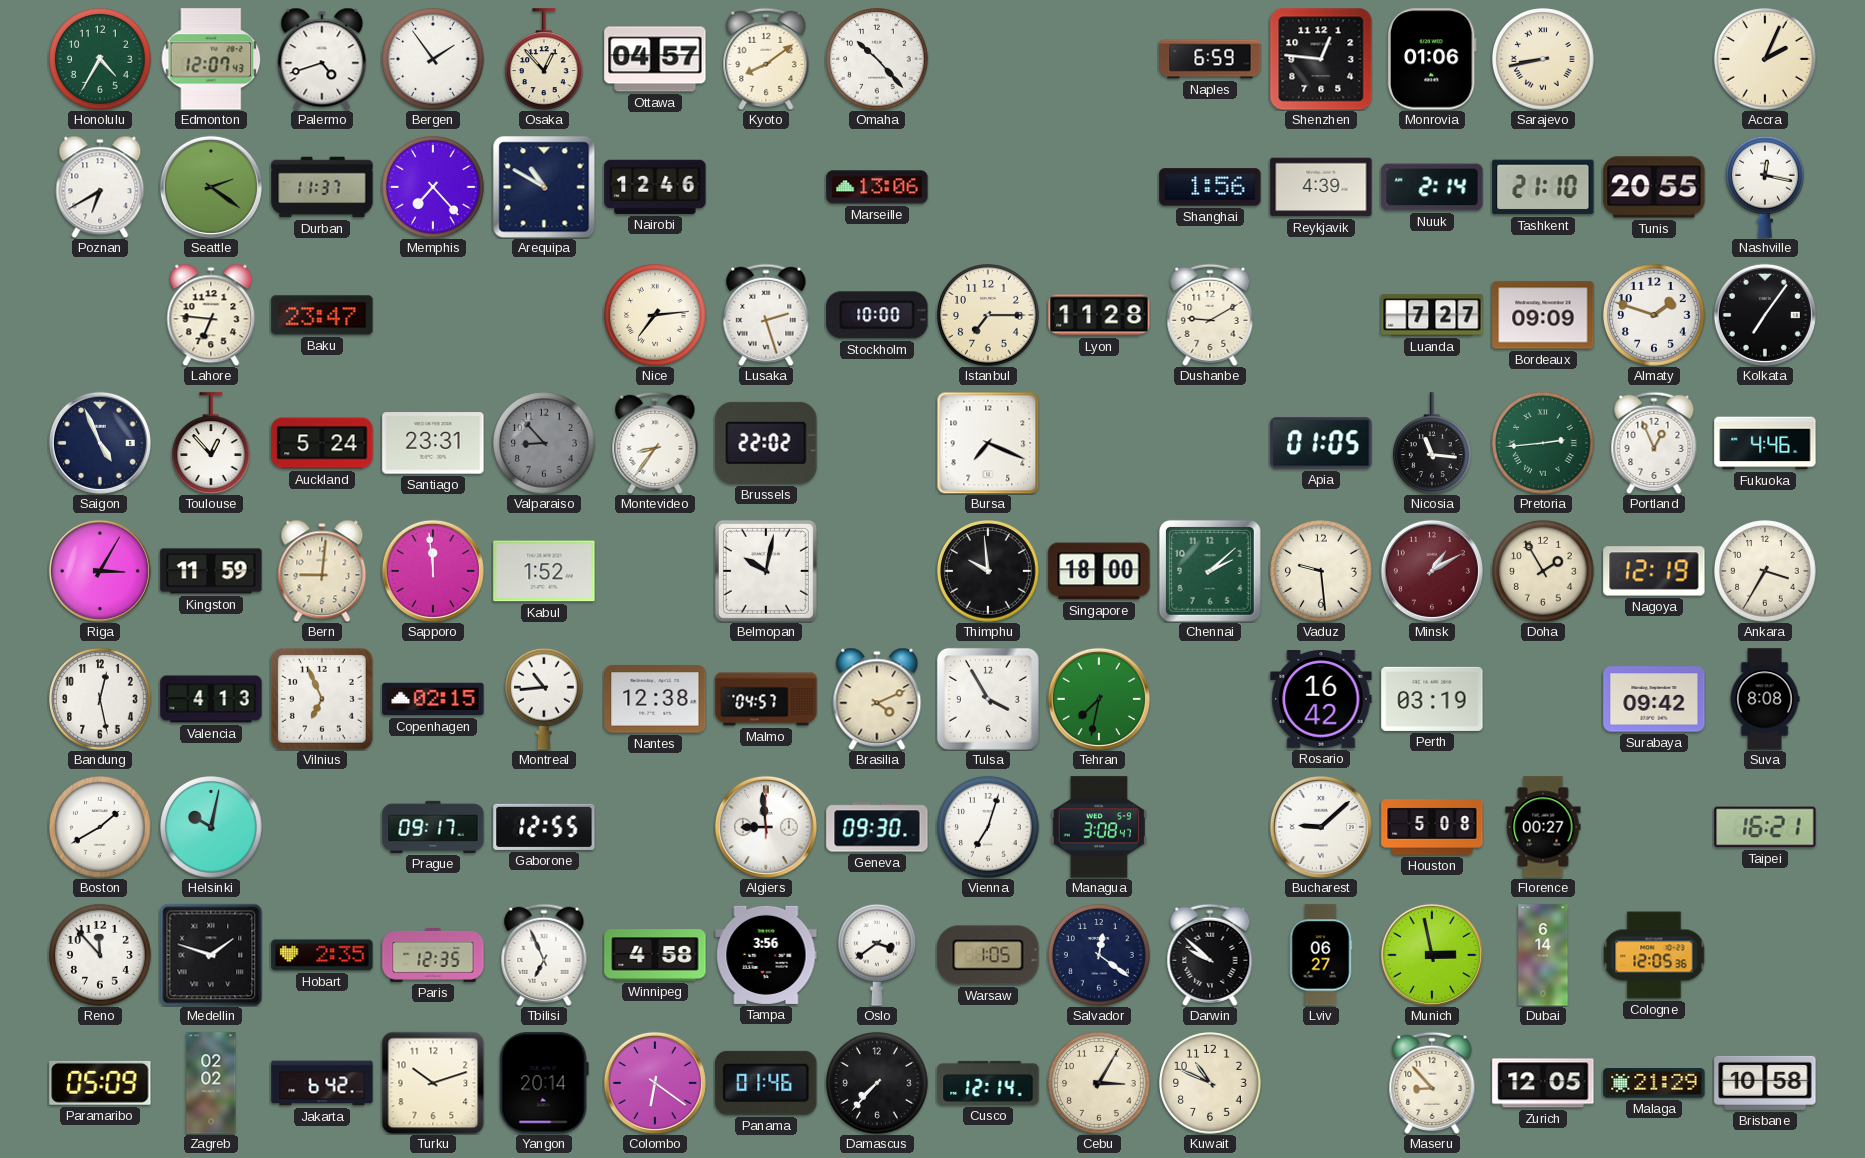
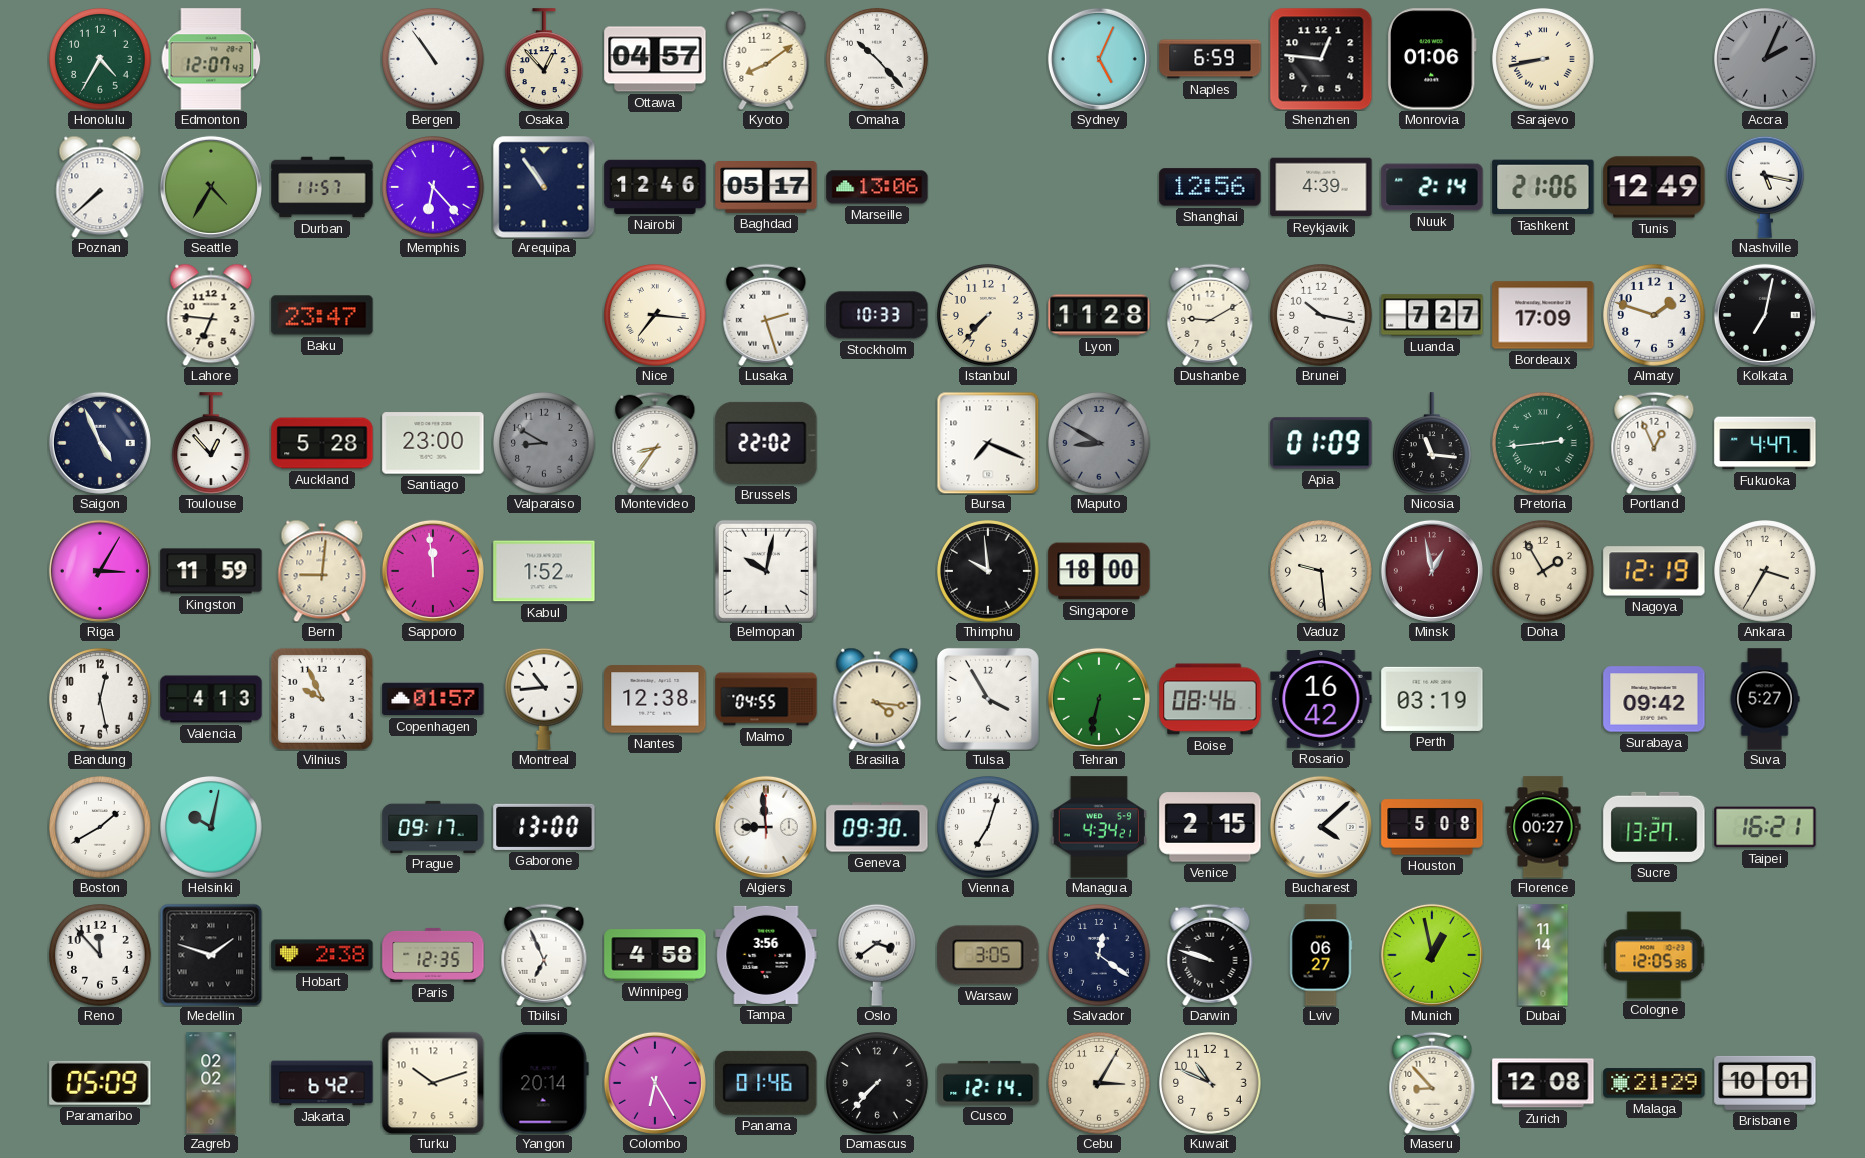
Palermo: 4:42 -> none (322, 59)
Bergen: 1:54 -> 10:54 (433, 59)
Sydney: none -> 5:04 (1099, 59)
Accra dial: cream -> grey (1765, 59)
Poznan: 6:40 -> 7:38 (100, 187)
Seattle: 2:21 -> 4:35 (211, 187)
Durban: 11:37 -> 11:57 (322, 187)
Memphis: 7:23 -> 6:23 (433, 187)
Arequipa: 10:50 -> 10:54 (544, 187)
Baghdad: none -> 05:17 (766, 188)
Shanghai: 1:56 -> 12:56 (1210, 187)
Tashkent: 21:10 -> 21:06 (1543, 187)
Tunis: 20:55 -> 12:49 (1654, 187)
Nashville: 12:17 -> 5:17 (1766, 187)
Nice: 7:14 -> 7:16 (655, 315)
Stockholm: 10:00 -> 10:33 (877, 315)
Istanbul: 7:15 -> 7:37 (988, 315)
Brunei: none -> 10:17 (1321, 315)
Bordeaux: 09:09 -> 17:09 (1543, 315)
Kolkata: 7:06 -> 7:02 (1765, 315)
Auckland: 5:24 -> 5:28 (322, 443)
Santiago: 23:31 -> 23:00 (433, 443)
Valparaiso: 8:53 -> 8:50 (544, 443)
Maputo: none -> 8:50 (1099, 443)
Apia: 01:05 -> 01:09 (1321, 443)
Fukuoka: 4:46 -> 4:47 (1765, 443)
Chennai: 2:08 -> none (1210, 571)
Minsk: 1:10 -> 12:58 (1432, 571)
Vilnius: 6:56 -> 9:56 (322, 699)
Copenhagen: 02:15 -> 01:57 (433, 699)
Malmo: 04:57 -> 04:55 (766, 699)
Brasilia: 4:11 -> 4:16 (877, 699)
Tehran: 7:32 -> 6:32 (1099, 699)
Boise: none -> 08:46 (1210, 699)
Suva: 8:08 -> 5:27 (1765, 699)
Gaborone: 12:55 -> 13:00 (544, 827)
Managua: 3:08 -> 4:34 (1099, 827)
Venice: none -> 2:15 (1210, 827)
Bucharest: 9:08 -> 4:08 (1321, 827)
Sucre: none -> 13:27 (1654, 827)
Hobart: 2:35 -> 2:38 (322, 955)
Warsaw: 1:05 -> 3:05 (988, 955)
Darwin: 9:52 -> 9:48 (1210, 955)
Munich: 2:58 -> 12:58 (1432, 955)
Dubai: 6:14 -> 11:14 (1543, 955)
Colombo: 6:21 -> 6:25 (655, 1083)
Zurich: 12:05 -> 12:08 (1543, 1083)
Brisbane: 10:58 -> 10:01 (1765, 1083)
